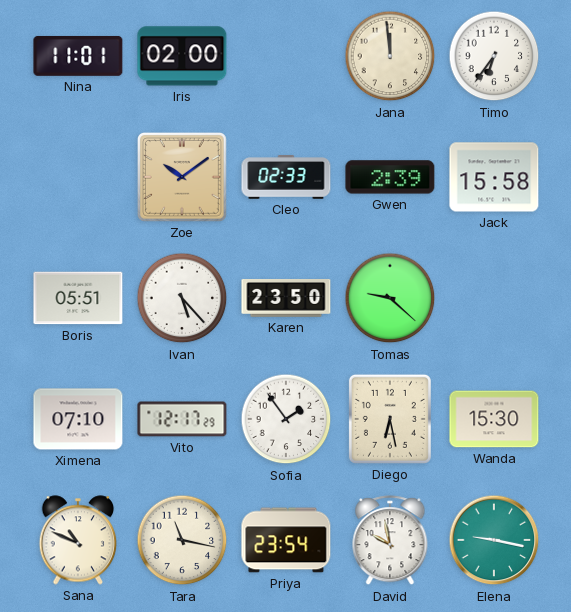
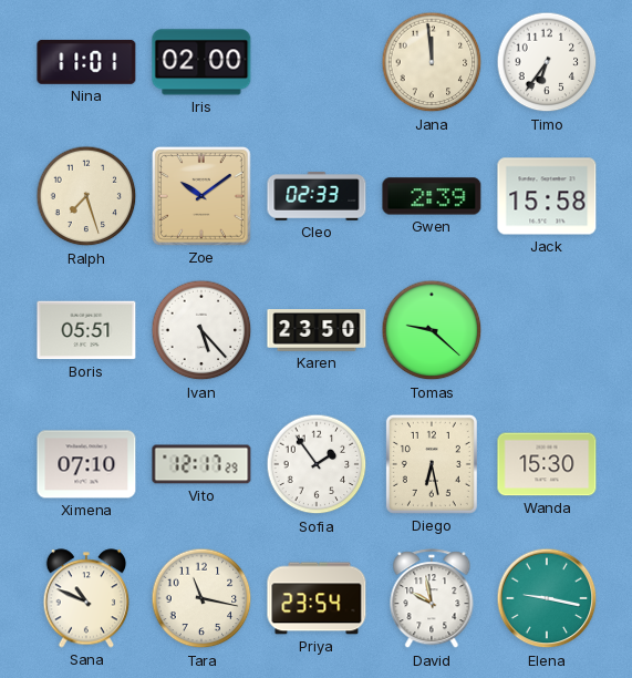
Ralph: none -> 7:27 (86, 196)
